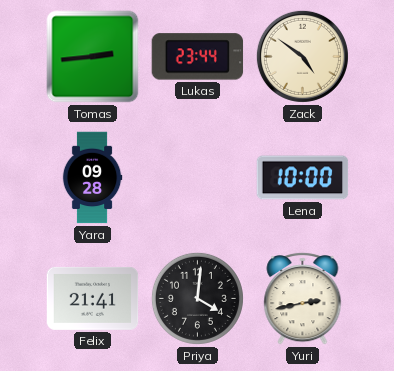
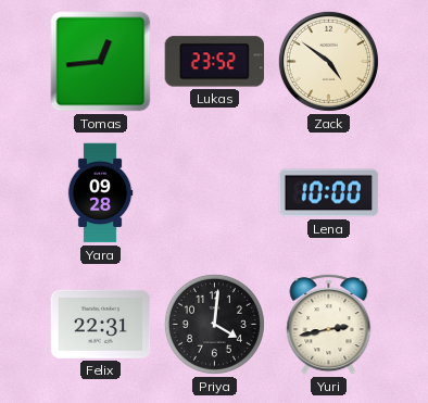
Tomas: 2:44 -> 12:44 (101, 62)
Lukas: 23:44 -> 23:52 (215, 62)
Felix: 21:41 -> 22:31 (101, 324)
